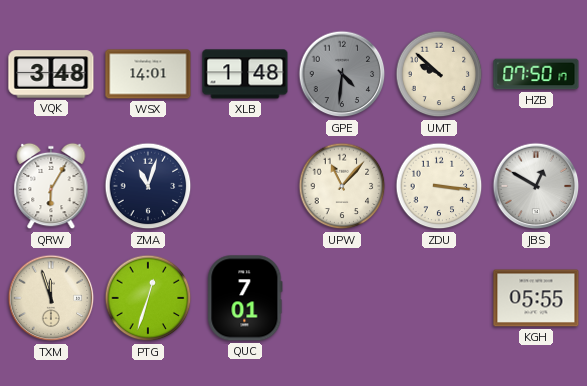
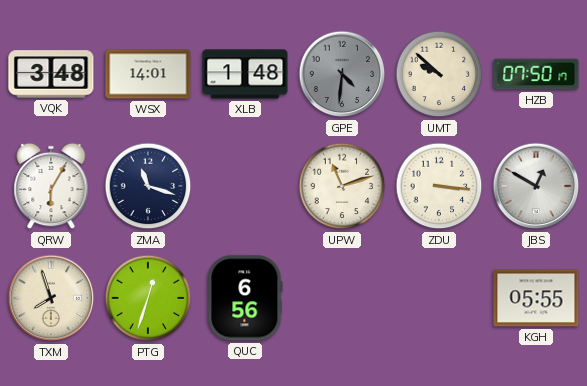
ZMA: 11:03 -> 11:18 (148, 186)
UPW: 11:07 -> 11:12 (342, 186)
TXM: 11:57 -> 7:57 (51, 298)
QUC: 7:01 -> 6:56 (245, 298)
